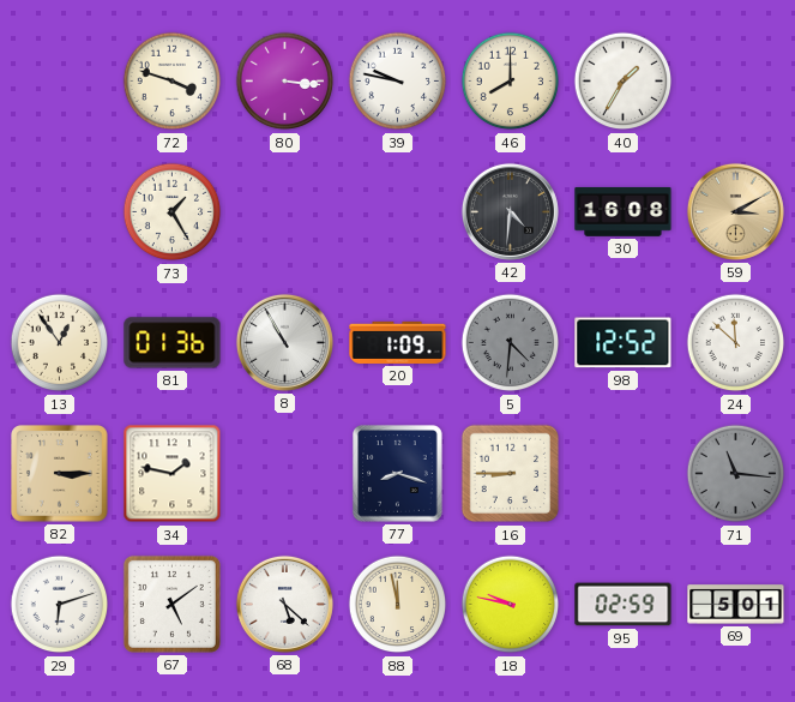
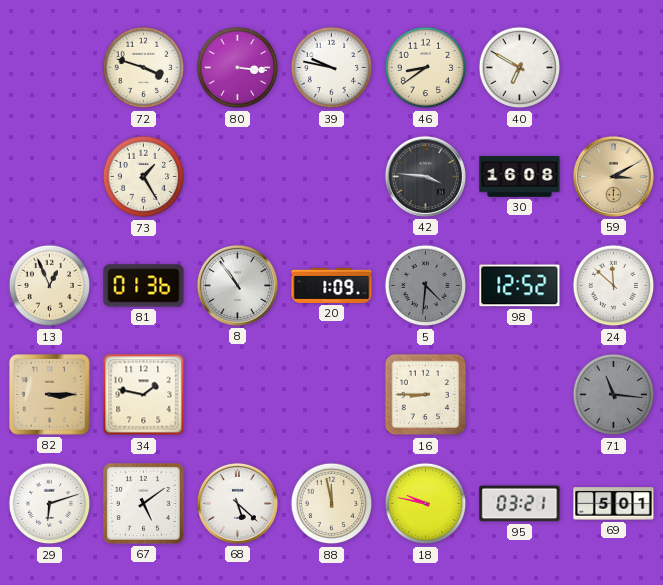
46: 8:00 -> 8:39 (426, 68)
40: 1:35 -> 6:50 (520, 68)
42: 4:31 -> 3:46 (425, 176)
13: 12:54 -> 12:56 (50, 286)
8: 10:55 -> 10:54 (237, 285)
77: 8:18 -> none (398, 474)
95: 02:59 -> 03:21 (520, 504)
